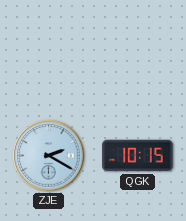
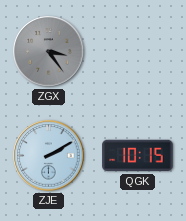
ZGX: none -> 3:24 (49, 52)
ZJE: 2:20 -> 2:10 (49, 156)
